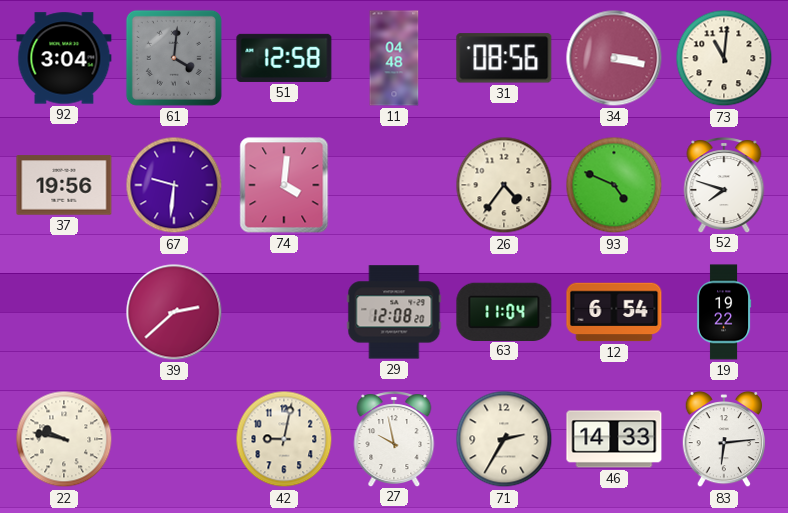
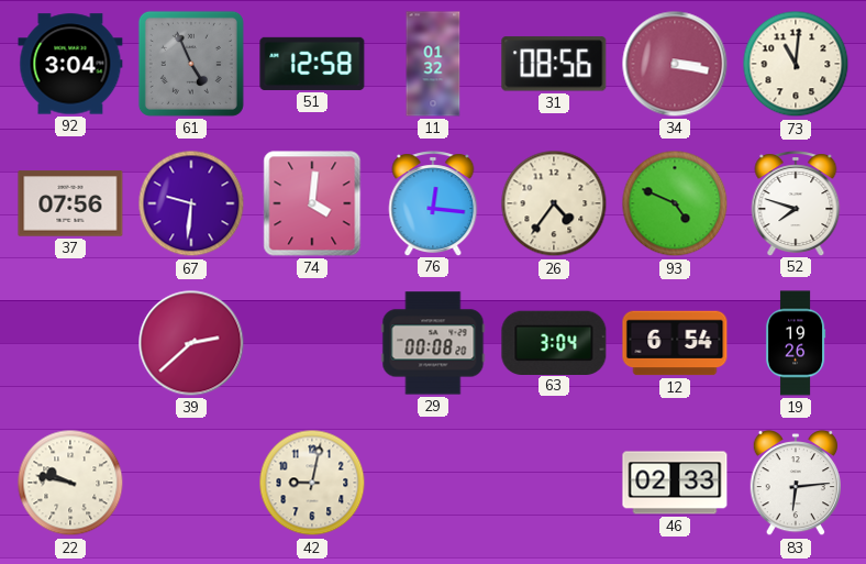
61: 4:01 -> 4:56 (191, 64)
11: 04:48 -> 01:32 (433, 64)
37: 19:56 -> 07:56 (70, 203)
76: none -> 12:16 (433, 203)
29: 12:08 -> 00:08 (433, 343)
63: 11:04 -> 3:04 (554, 342)
19: 19:22 -> 19:26 (796, 343)
27: 9:58 -> none (394, 439)
71: 2:35 -> none (504, 439)
46: 14:33 -> 02:33 (675, 483)
